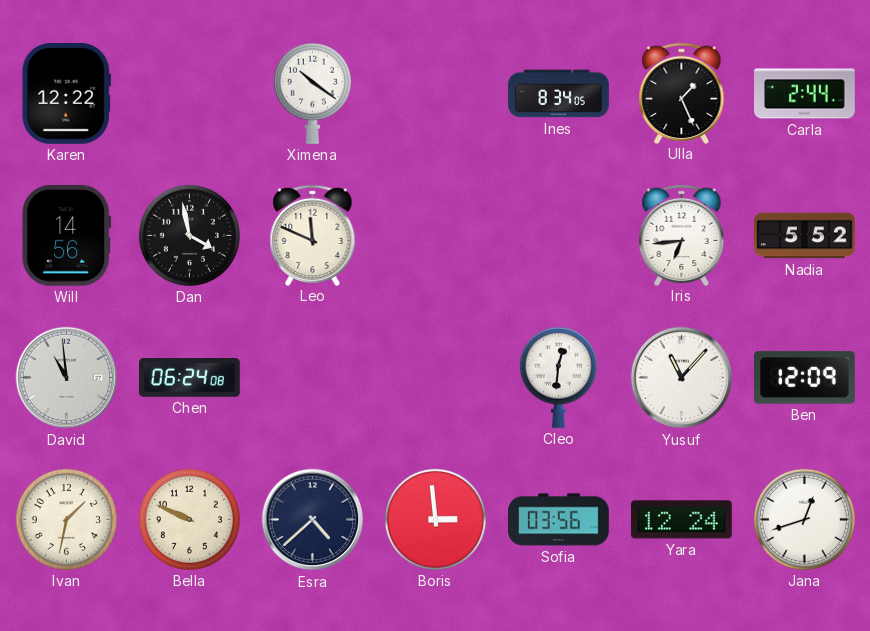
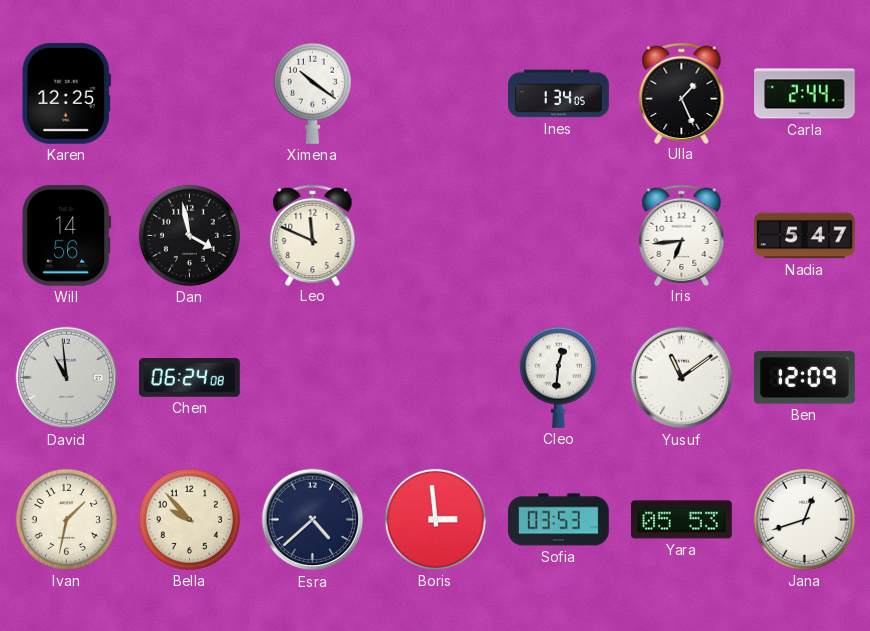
Karen: 12:22 -> 12:25 (66, 94)
Ines: 8:34 -> 1:34 (559, 94)
Nadia: 5:52 -> 5:47 (805, 236)
Yusuf: 11:07 -> 11:09 (682, 378)
Bella: 9:49 -> 9:53 (189, 519)
Sofia: 03:56 -> 03:53 (559, 520)
Yara: 12:24 -> 05:53 (682, 520)
